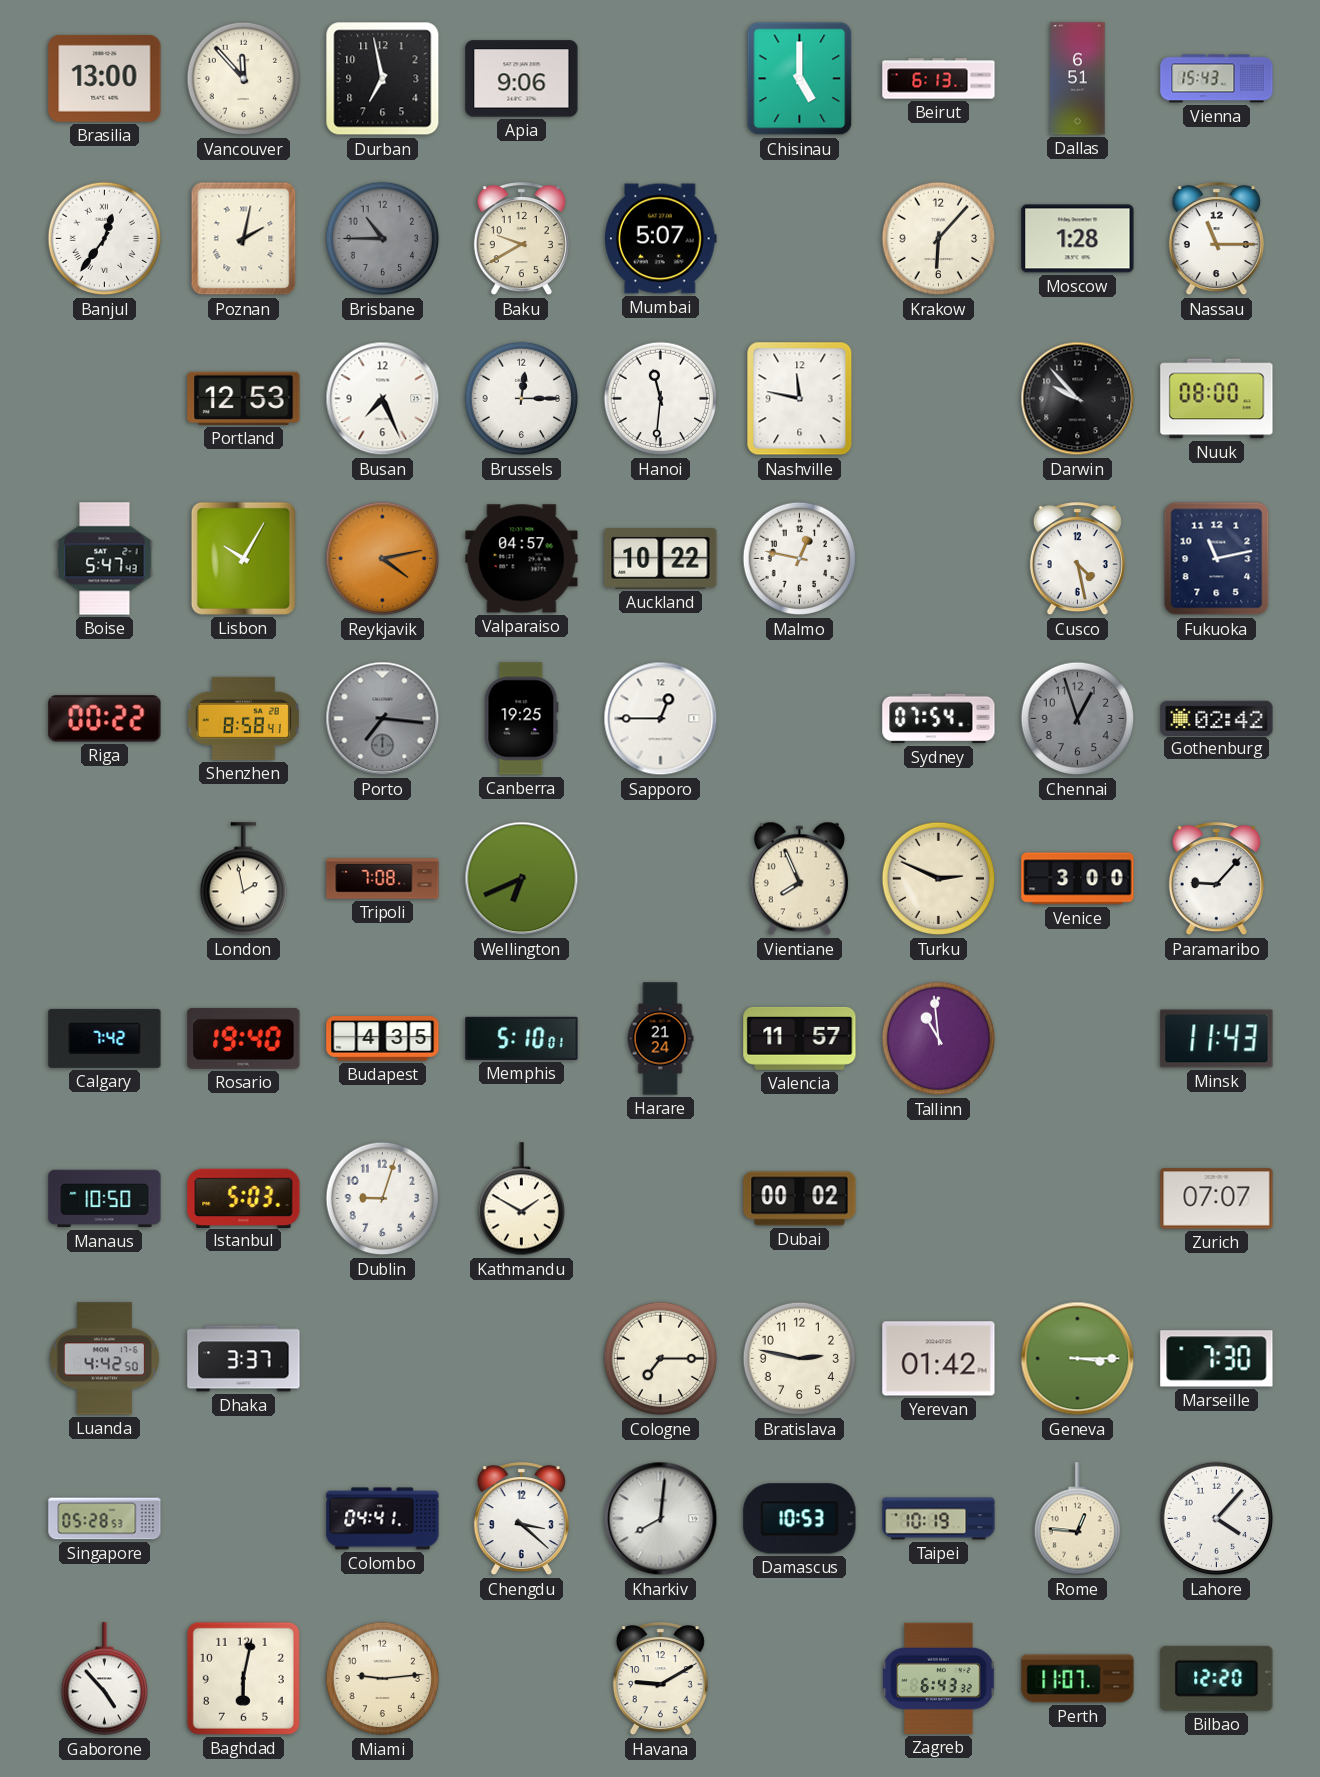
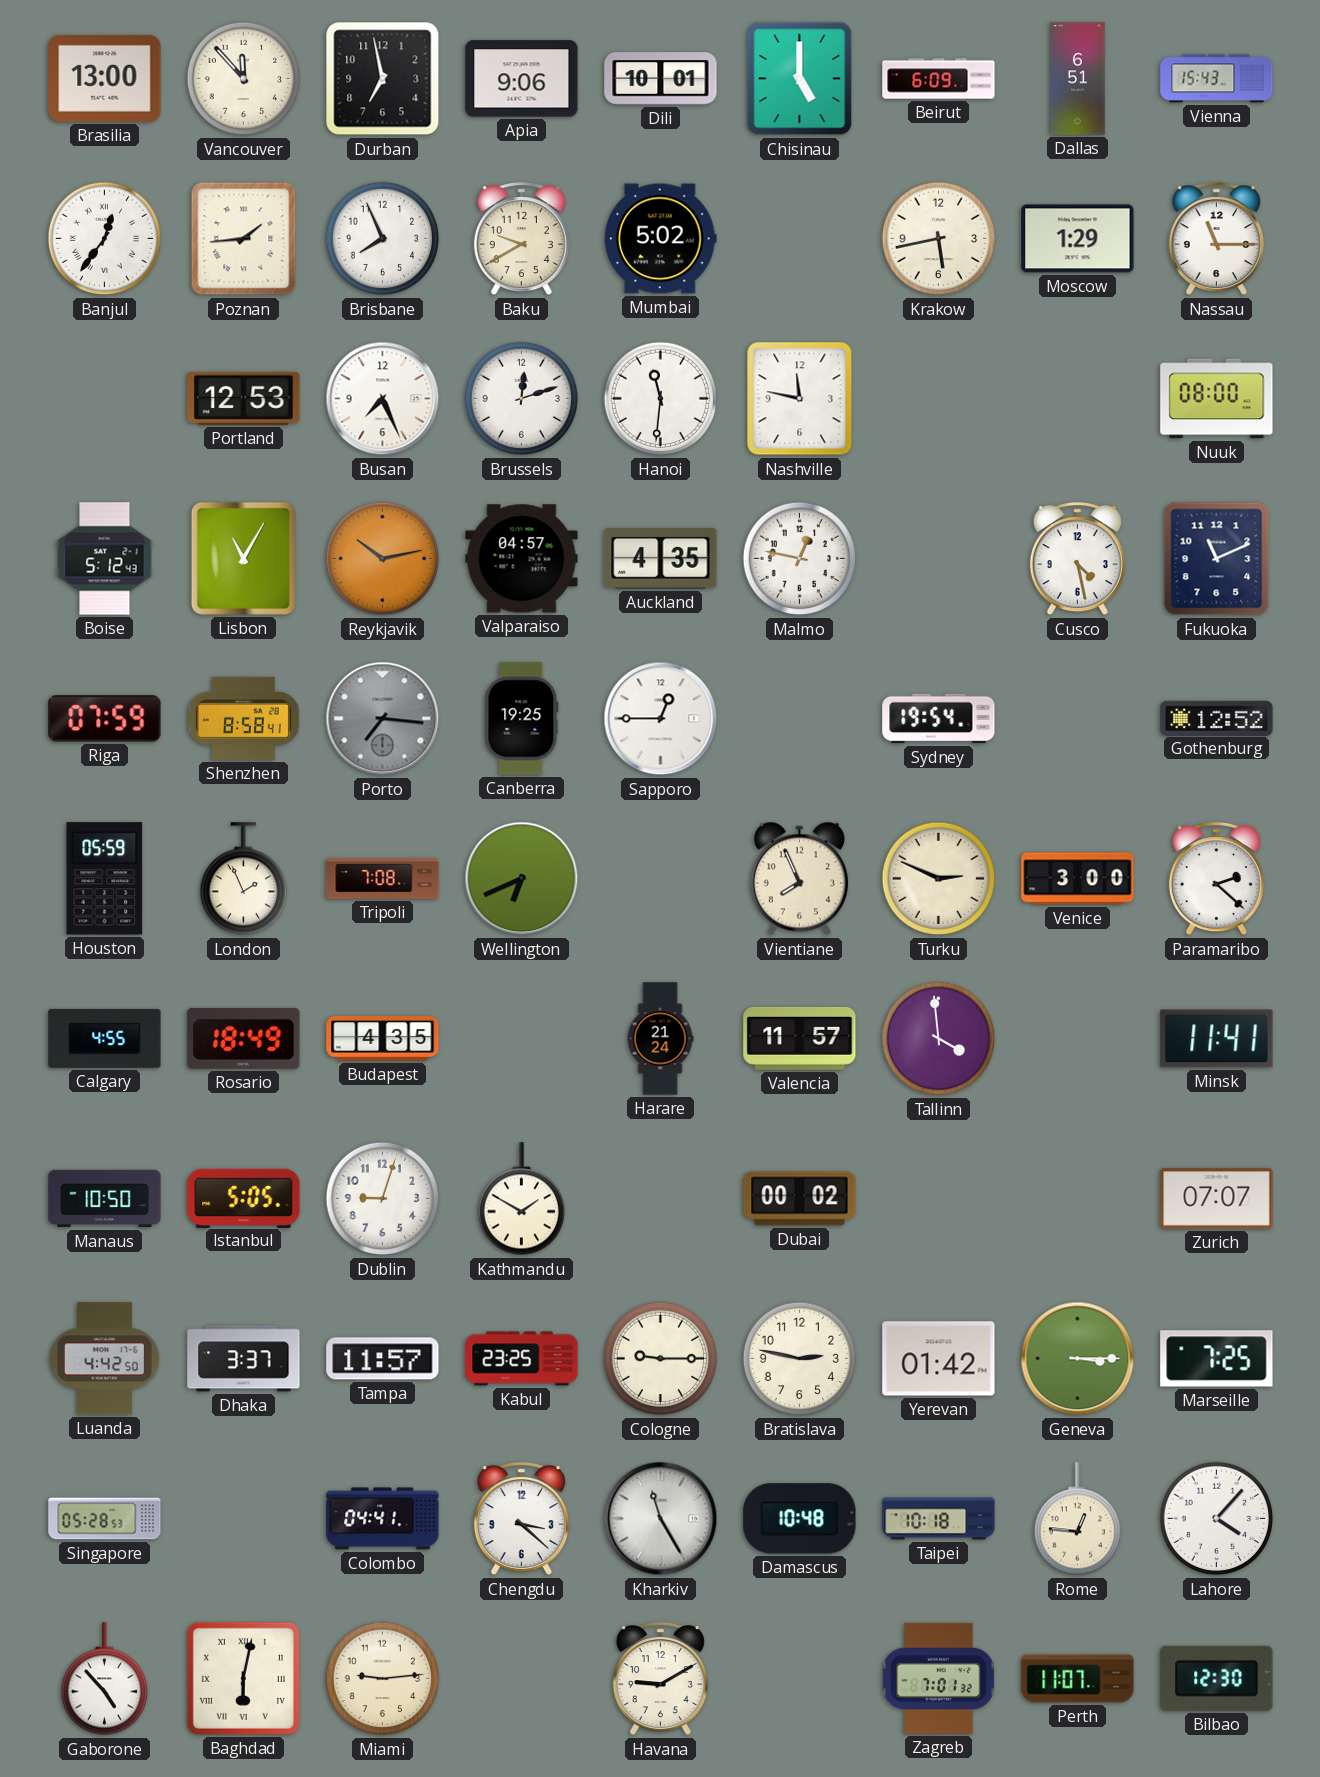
Dili: none -> 10:01 (661, 79)
Beirut: 6:13 -> 6:09 (939, 79)
Poznan: 2:02 -> 1:44 (244, 239)
Brisbane: 10:45 -> 7:56 (383, 239)
Brisbane dial: grey -> white (383, 239)
Mumbai: 5:07 -> 5:02 (661, 239)
Krakow: 6:07 -> 5:43 (939, 239)
Moscow: 1:28 -> 1:29 (1078, 239)
Brussels: 12:15 -> 12:12 (522, 399)
Darwin: 9:53 -> none (1078, 399)
Boise: 5:47 -> 5:12 (105, 559)
Lisbon: 10:05 -> 11:05 (243, 558)
Reykjavik: 4:13 -> 10:13 (383, 559)
Auckland: 10:22 -> 4:35 (661, 559)
Fukuoka: 11:13 -> 11:11 (1217, 559)
Riga: 00:22 -> 07:59 (105, 719)
Sydney: 07:54 -> 19:54 (939, 719)
Chennai: 12:57 -> none (1078, 719)
Gothenburg: 02:42 -> 12:52 (1217, 718)
Houston: none -> 05:59 (105, 879)
London: 1:58 -> 1:56 (243, 879)
Paramaribo: 9:07 -> 2:22 (1216, 879)
Calgary: 7:42 -> 4:55 (105, 1038)
Rosario: 19:40 -> 18:49 (244, 1038)
Memphis: 5:10 -> none (522, 1038)
Tallinn: 10:59 -> 3:59 (939, 1039)
Minsk: 11:43 -> 11:41 (1217, 1039)
Istanbul: 5:03 -> 5:05 (244, 1198)
Tampa: none -> 11:57 (383, 1359)
Kabul: none -> 23:25 (522, 1359)
Cologne: 7:15 -> 9:15 (661, 1359)
Marseille: 7:30 -> 7:25 (1217, 1359)
Kharkiv: 8:01 -> 11:25 (661, 1519)
Damascus: 10:53 -> 10:48 (800, 1519)
Taipei: 10:19 -> 10:18 (939, 1519)
Baghdad numerals: Arabic -> Roman (243, 1678)
Zagreb: 6:43 -> 7:01 (939, 1678)
Bilbao: 12:20 -> 12:30 (1217, 1678)
